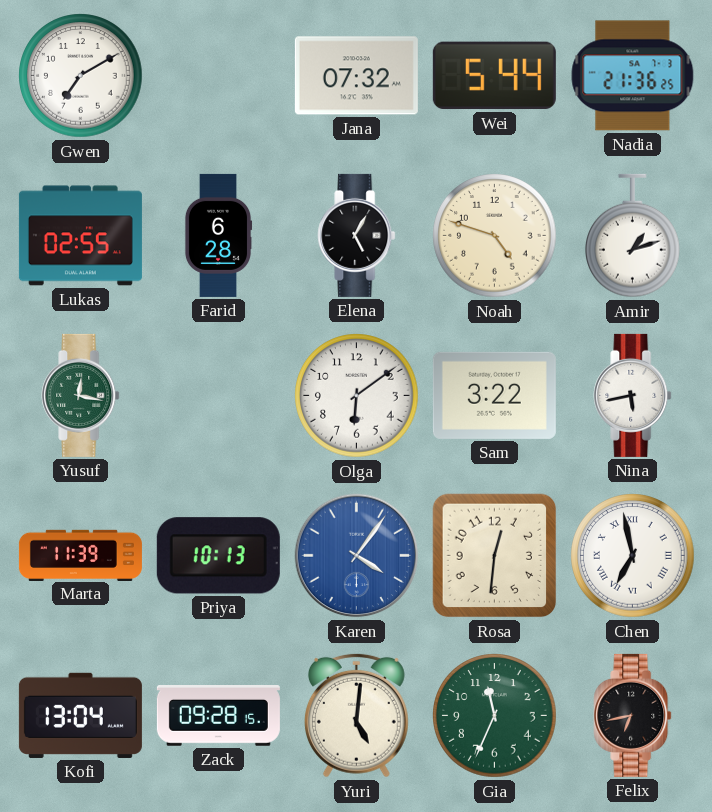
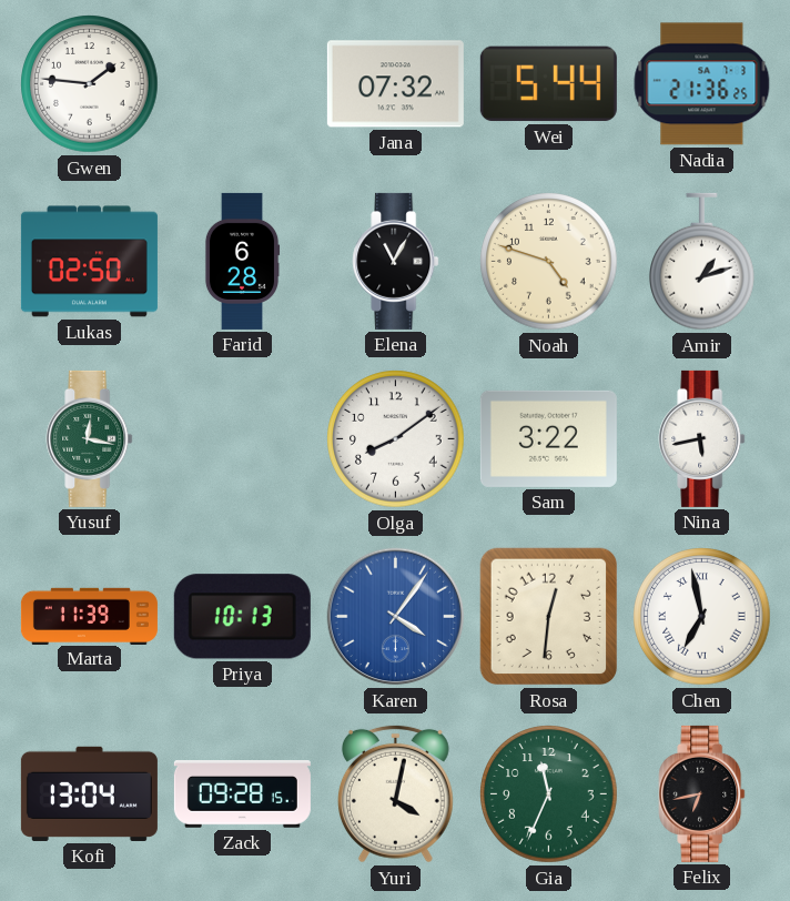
Gwen: 7:10 -> 1:46 (90, 84)
Lukas: 02:55 -> 02:50 (89, 262)
Elena: 5:05 -> 11:05 (396, 261)
Olga: 6:09 -> 8:09 (396, 439)
Yuri: 5:01 -> 4:02 (395, 793)
